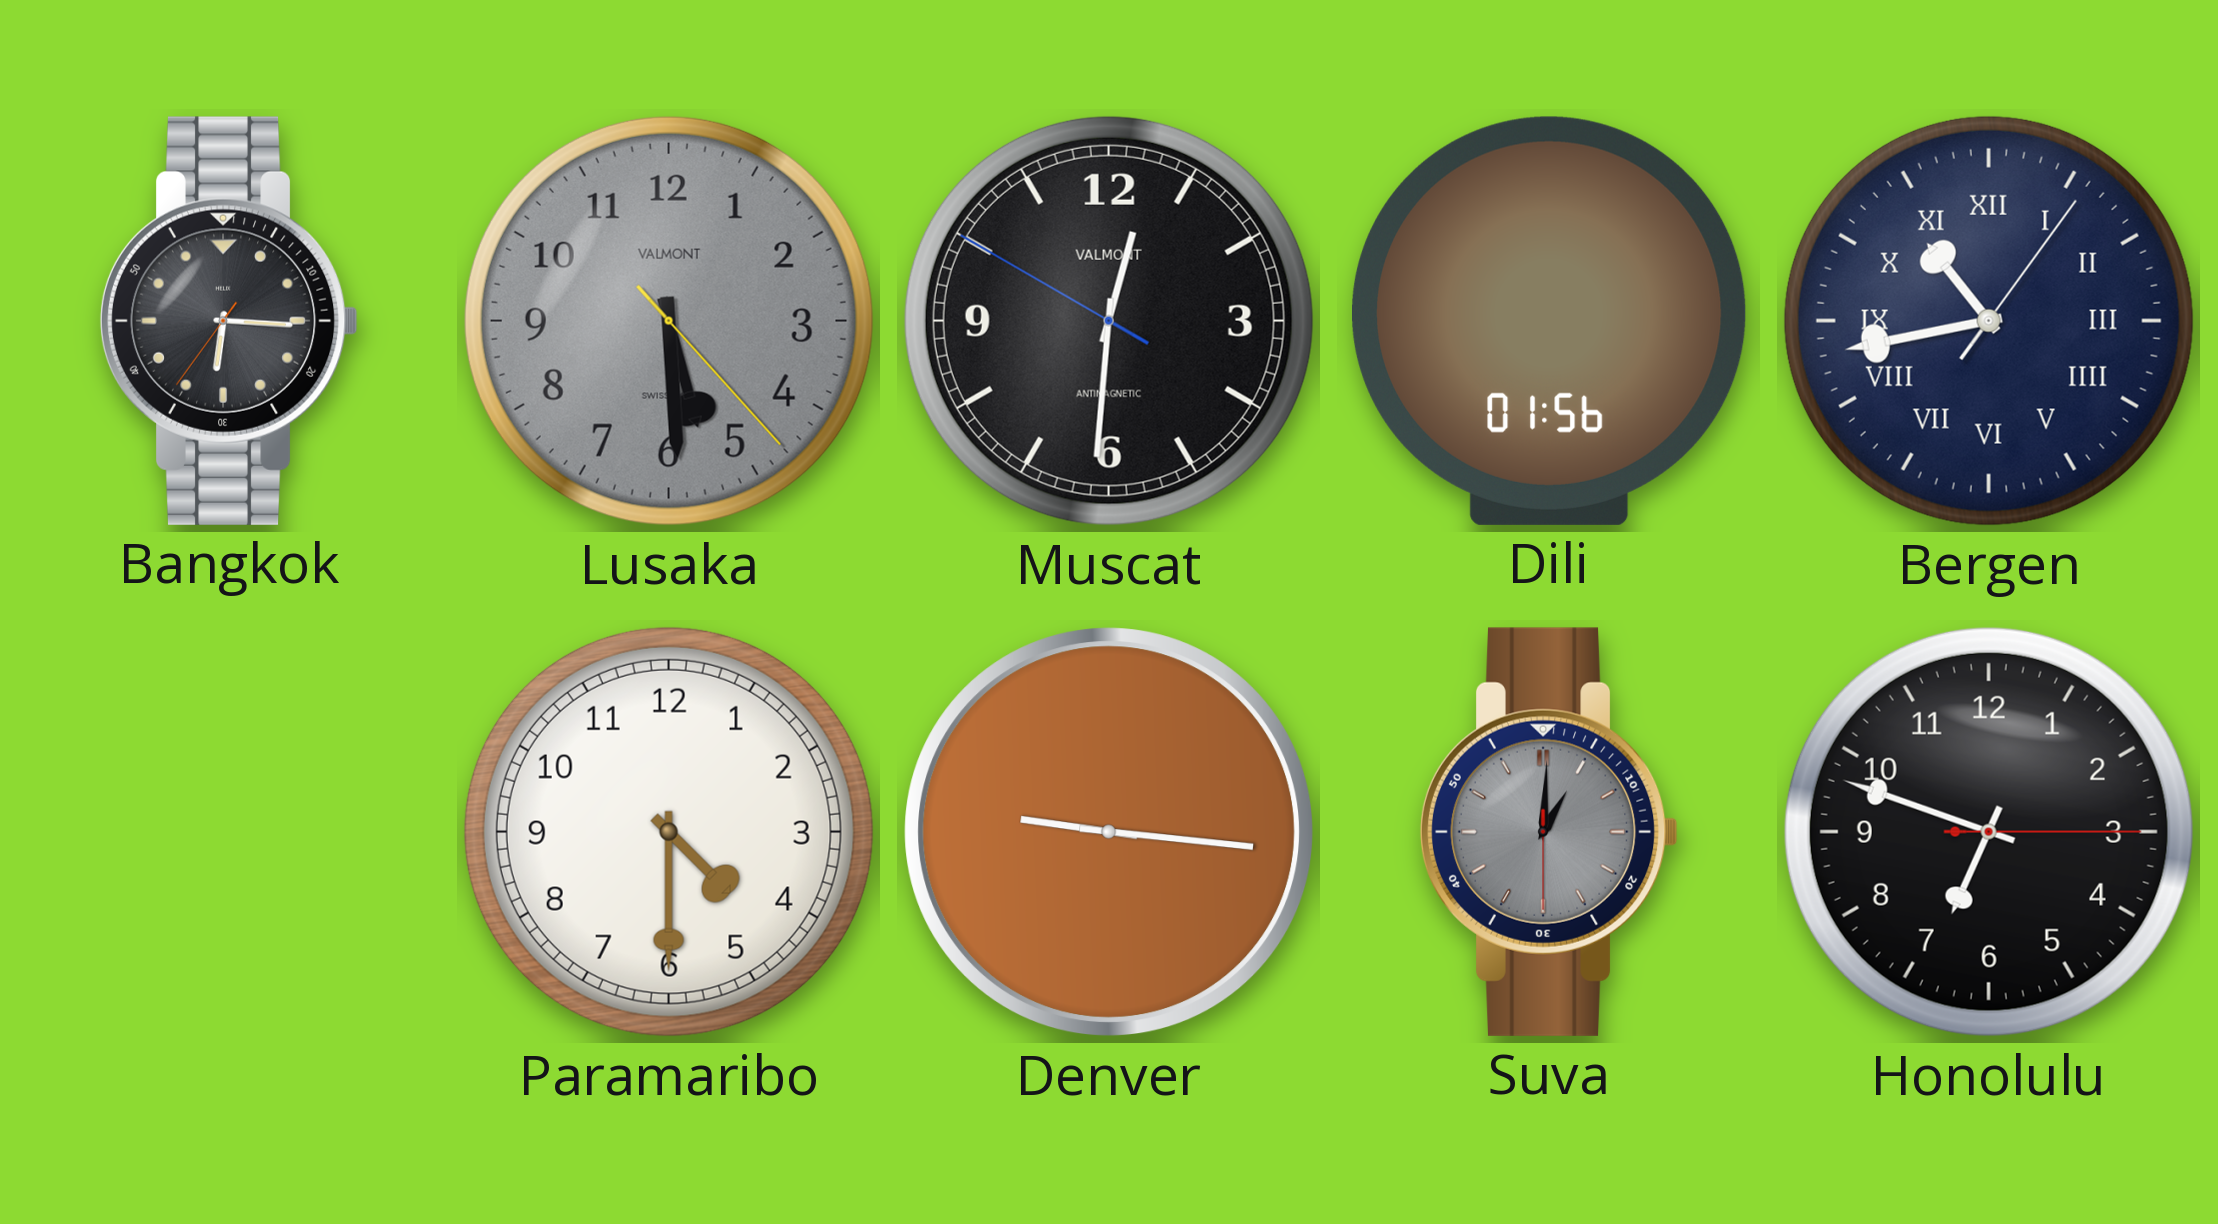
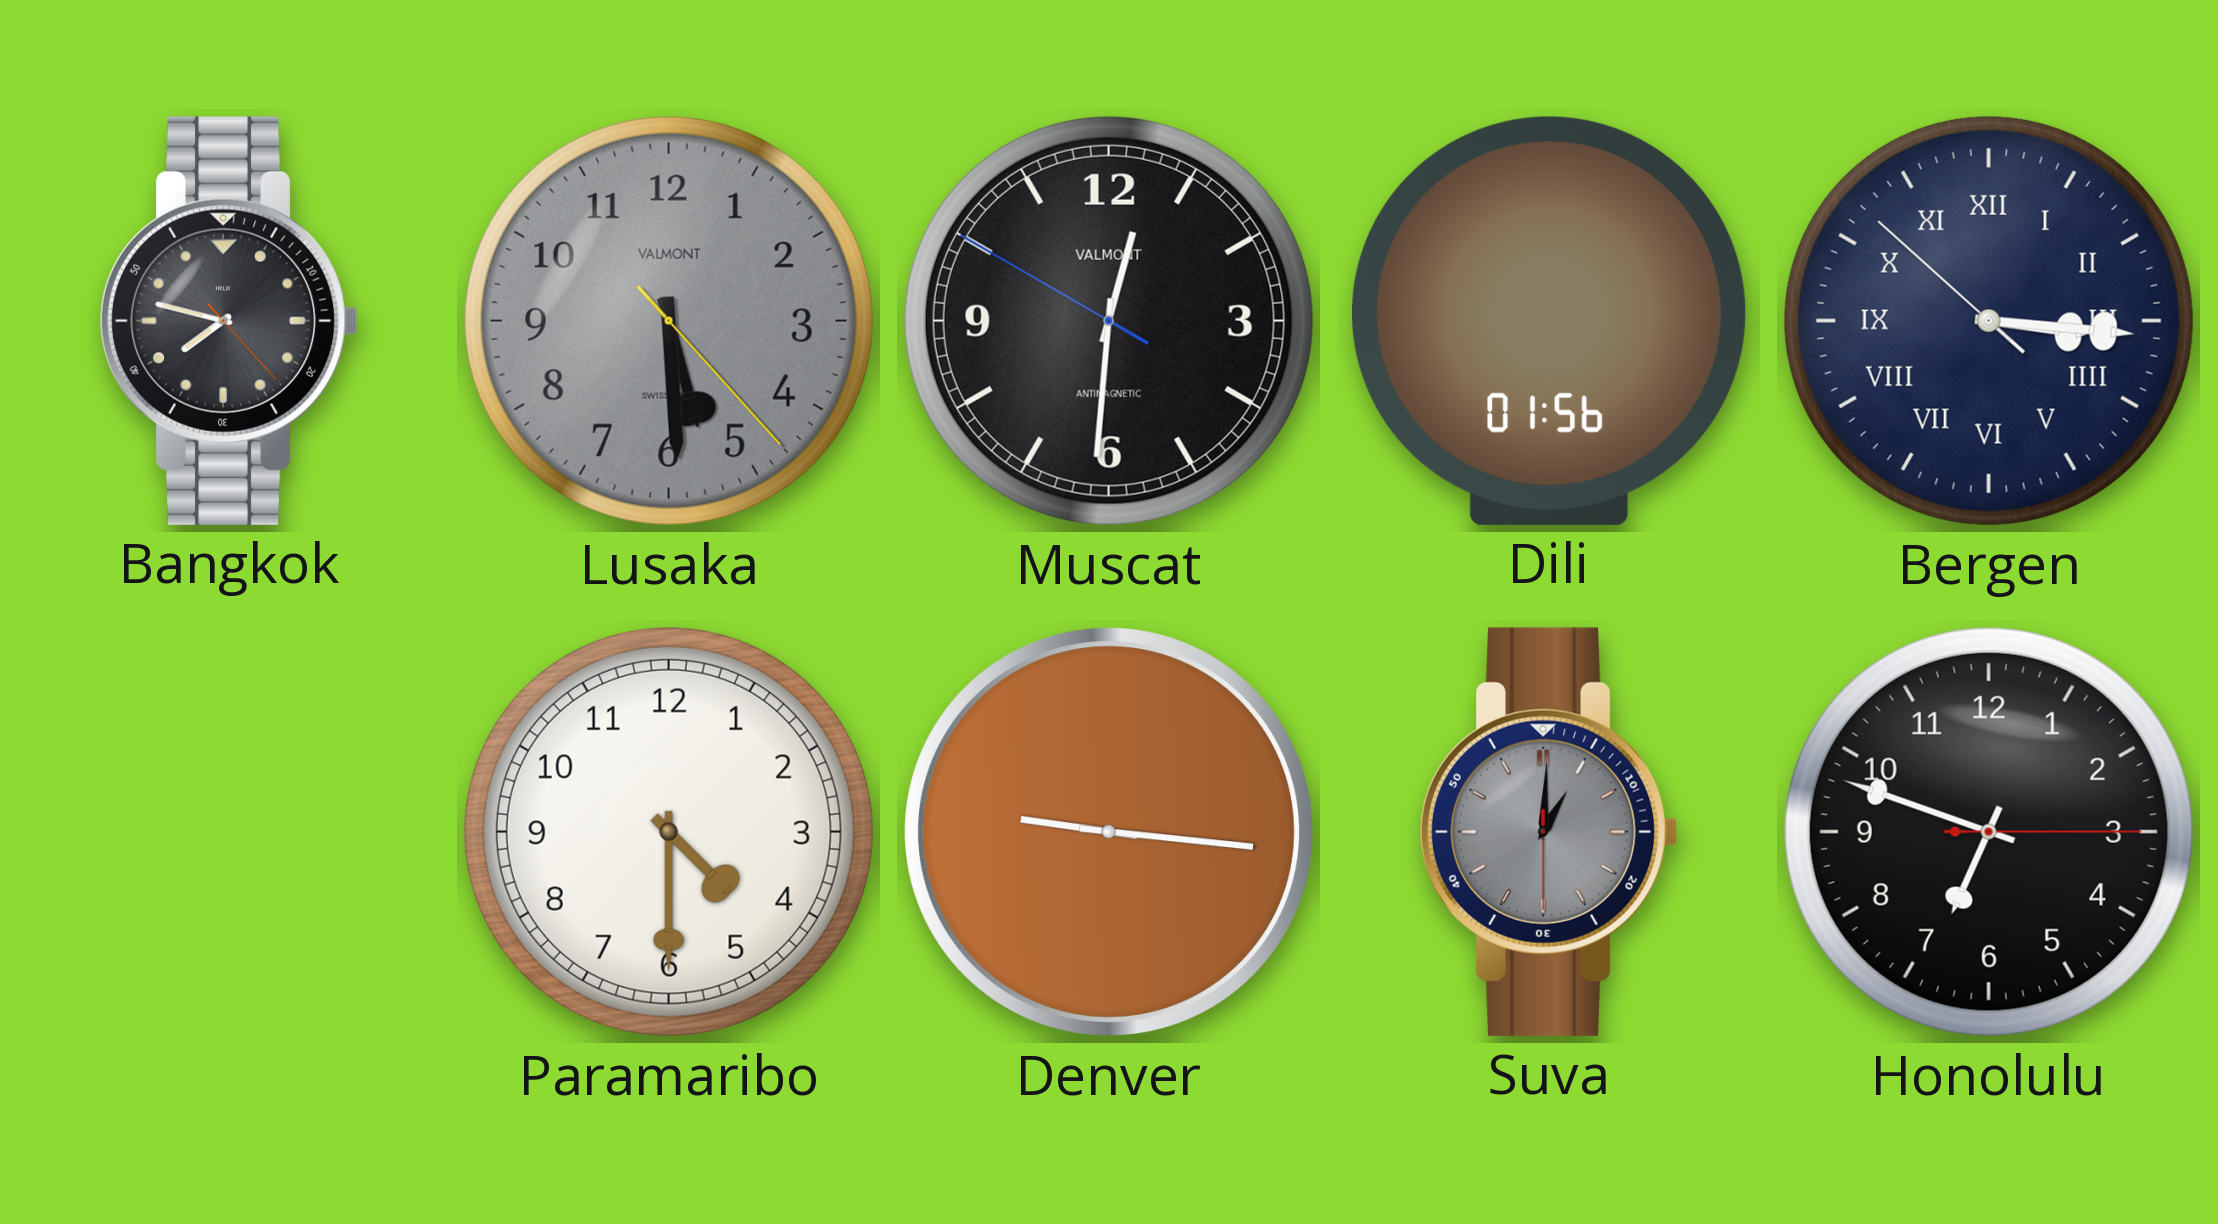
Bangkok: 6:15 -> 7:47 (229, 321)
Bergen: 10:43 -> 3:15 (1989, 321)
